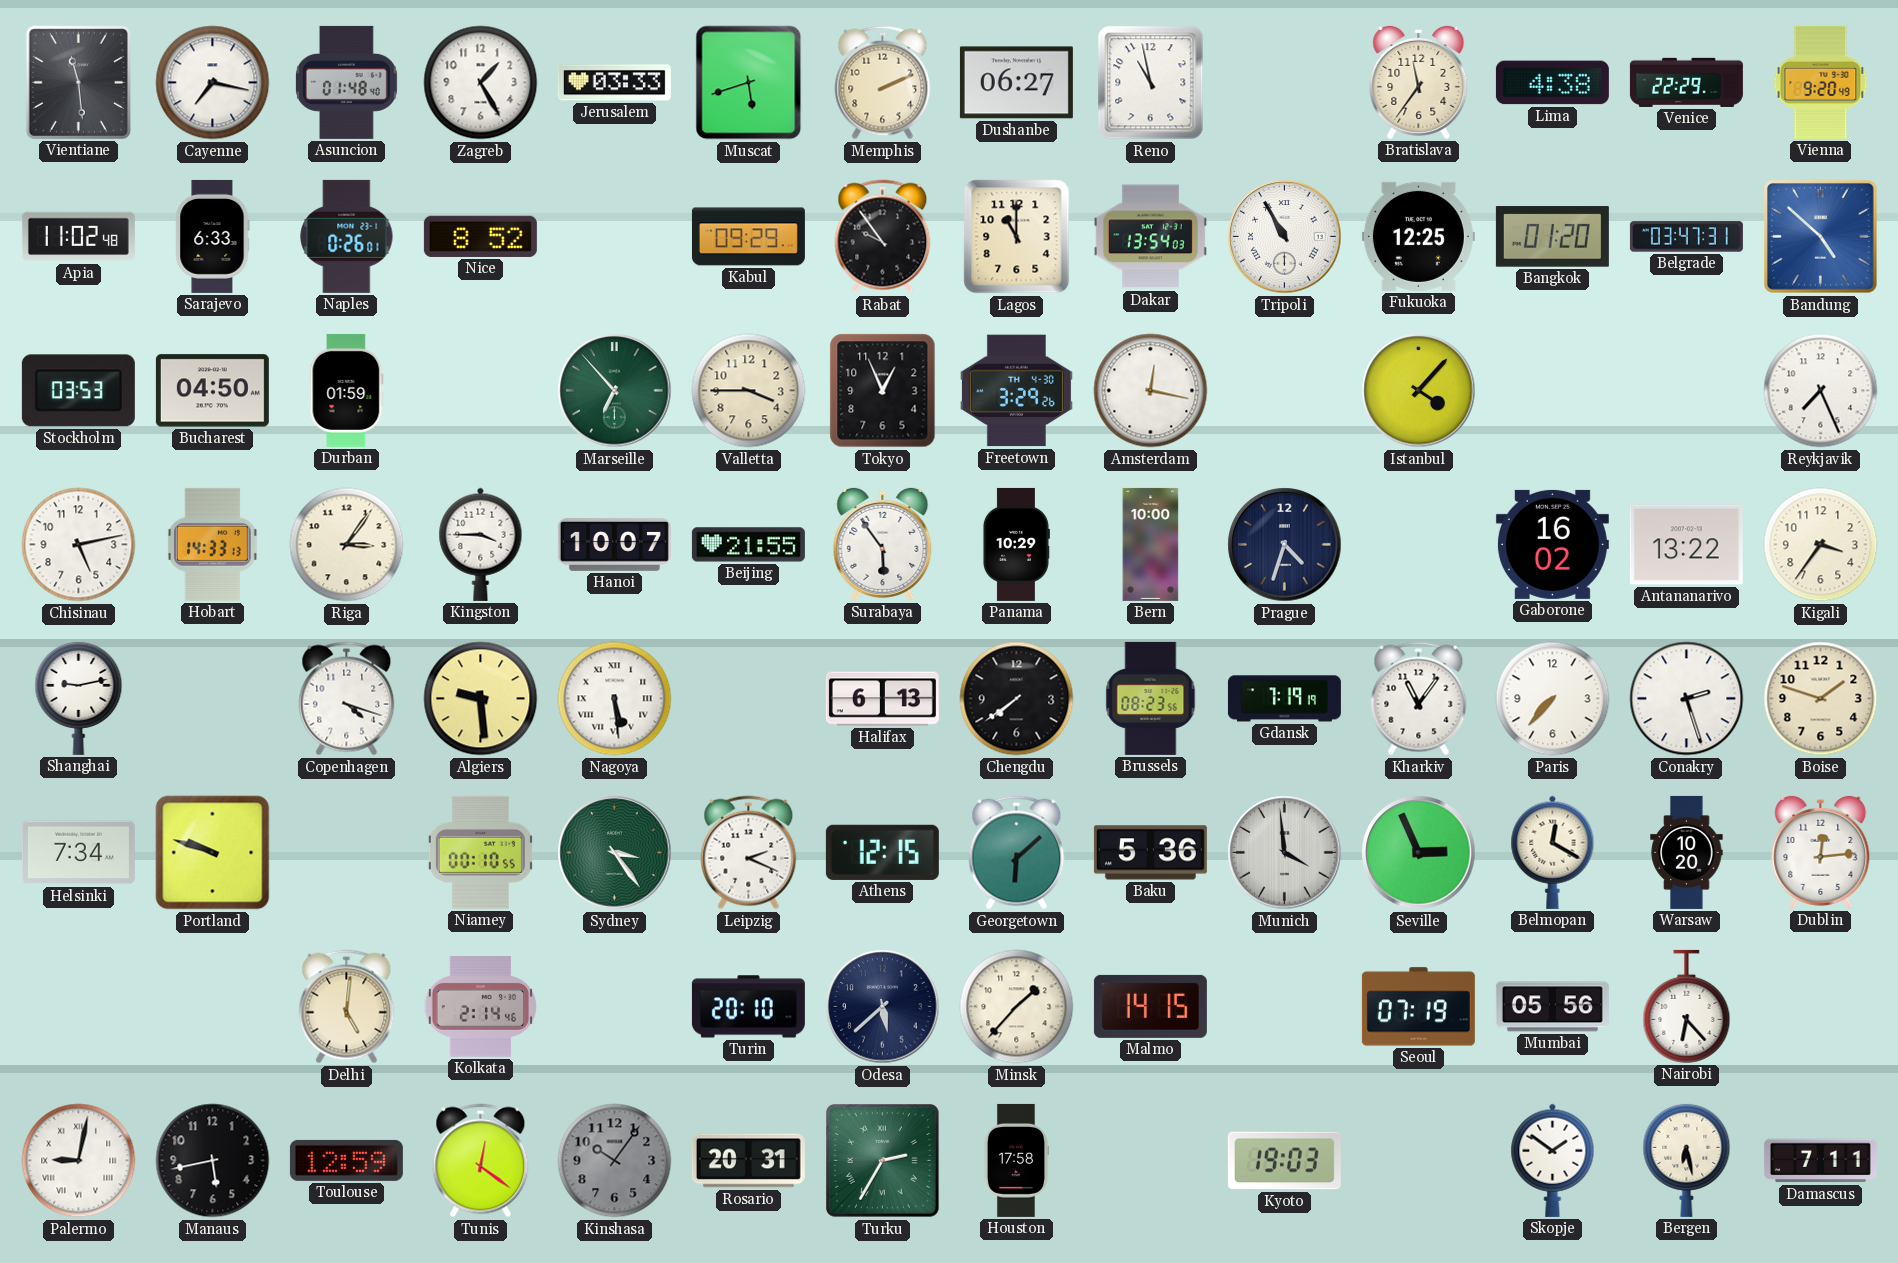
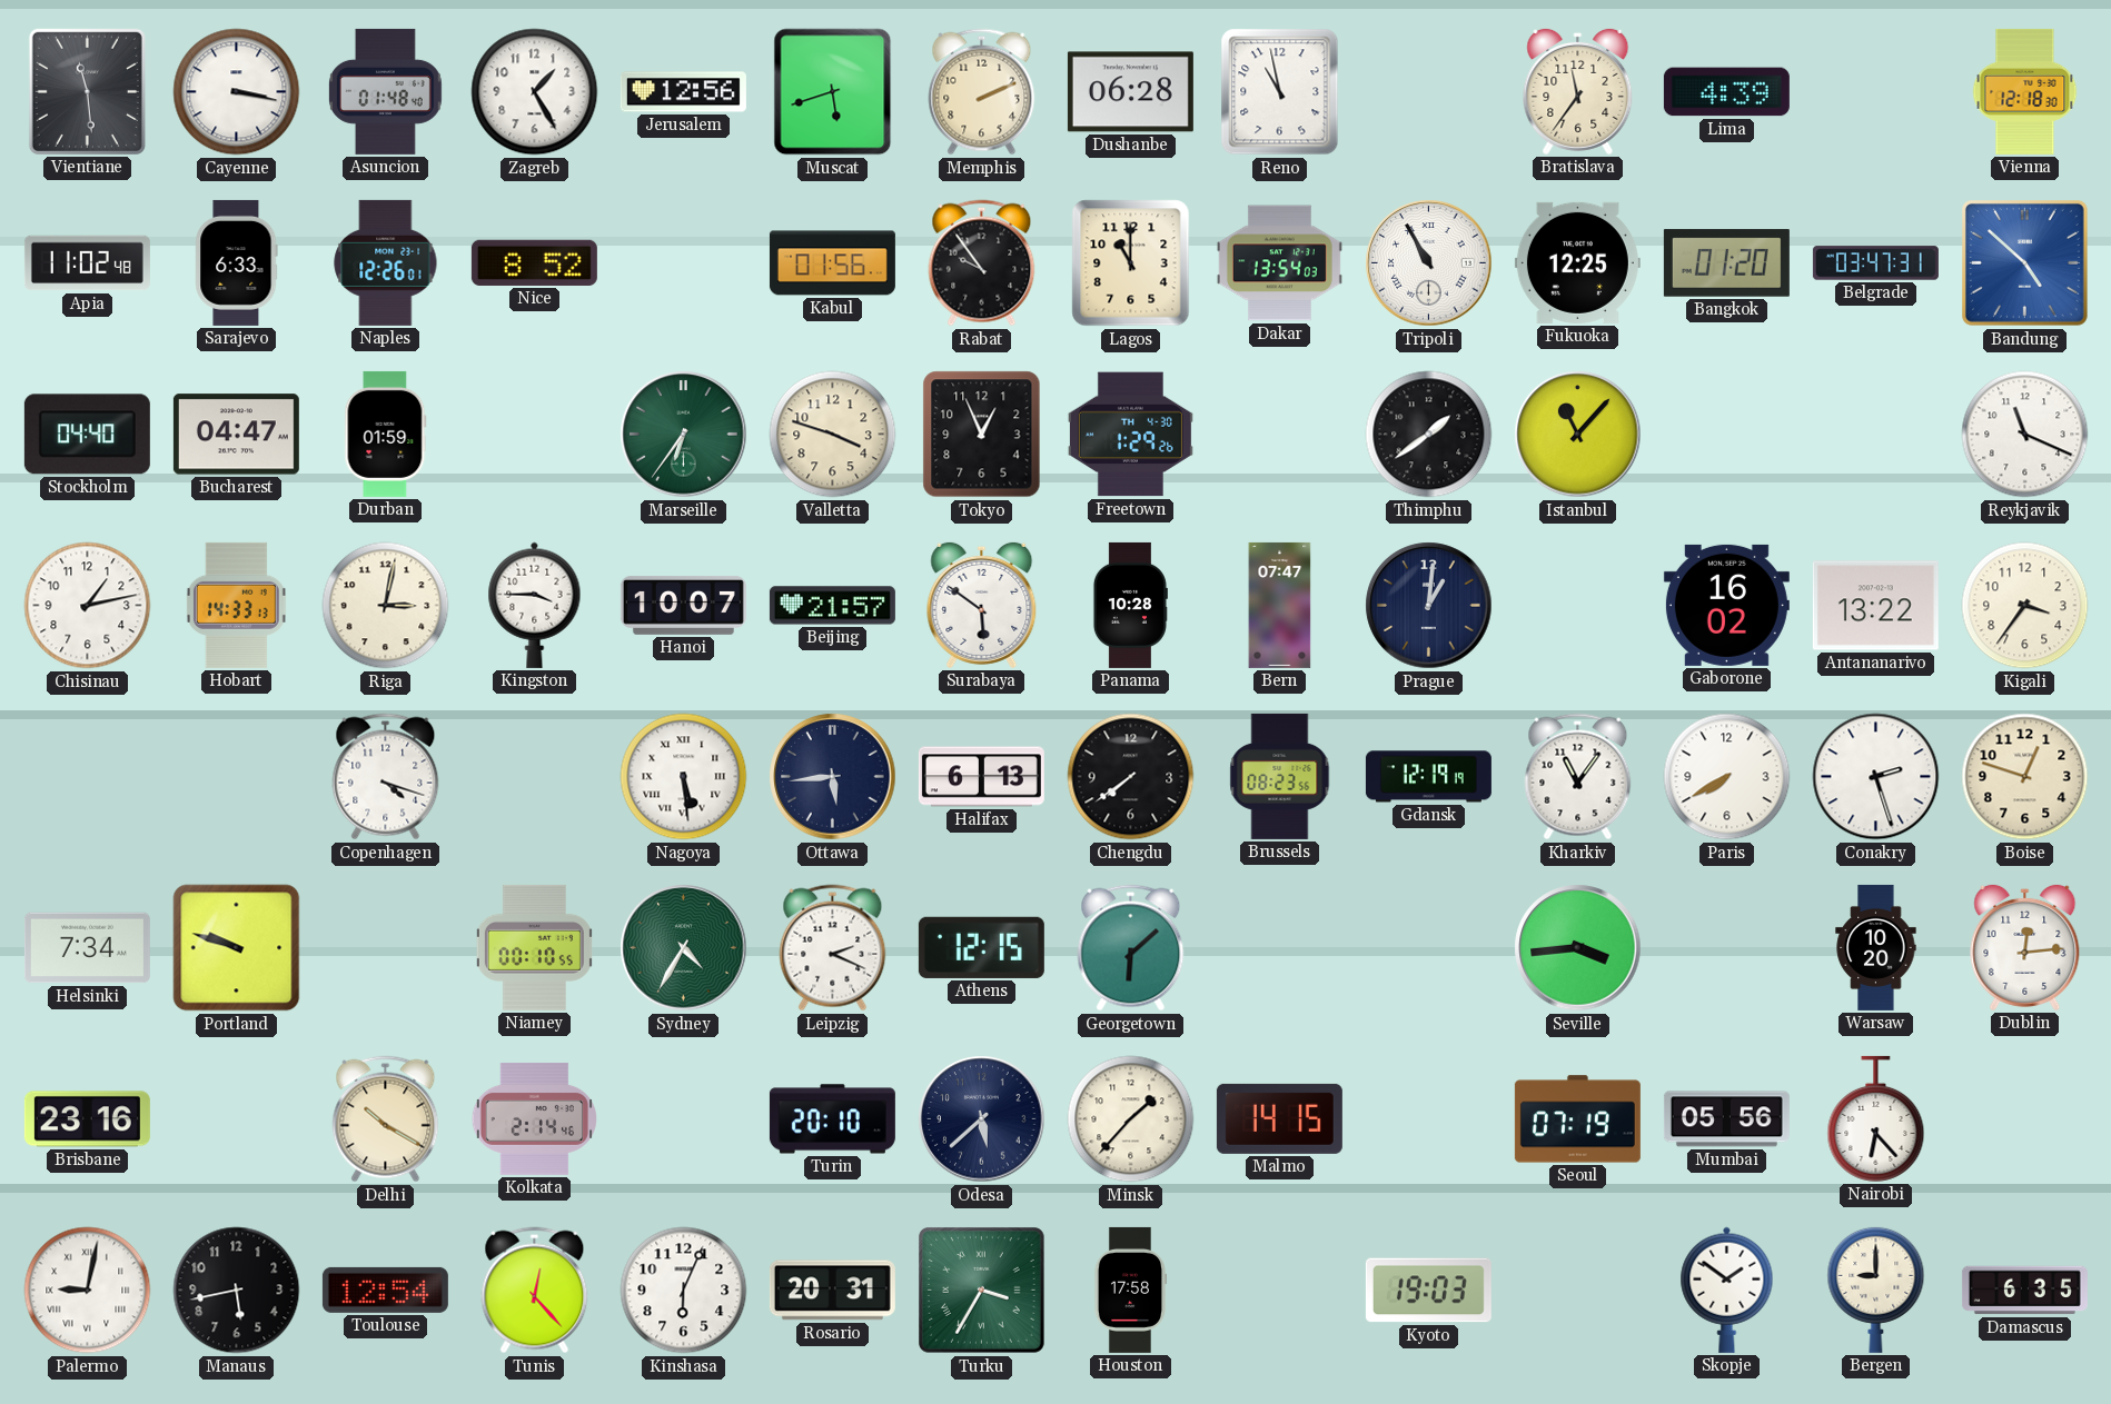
Cayenne: 7:17 -> 3:17 (237, 92)
Jerusalem: 03:33 -> 12:56 (683, 92)
Dushanbe: 06:27 -> 06:28 (1130, 92)
Lima: 4:38 -> 4:39 (1726, 92)
Venice: 22:29 -> none (1686, 82)
Vienna: 9:20 -> 12:18 (2025, 91)
Naples: 0:26 -> 12:26 (386, 262)
Kabul: 09:29 -> 01:56 (832, 263)
Stockholm: 03:53 -> 04:40 (87, 435)
Bucharest: 04:50 -> 04:47 (236, 435)
Marseille: 6:53 -> 6:36 (684, 435)
Valletta: 3:45 -> 3:48 (833, 435)
Freetown: 3:29 -> 1:29 (1130, 435)
Amsterdam: 12:17 -> none (1151, 391)
Thimphu: none -> 1:39 (1429, 435)
Istanbul: 4:07 -> 11:07 (1578, 435)
Reykjavik: 7:26 -> 11:19 (2025, 435)
Chisinau: 5:13 -> 1:13 (88, 606)
Riga: 3:06 -> 3:02 (386, 606)
Beijing: 21:55 -> 21:57 (832, 606)
Surabaya: 5:54 -> 5:51 (982, 605)
Panama: 10:29 -> 10:28 (1130, 605)
Bern: 10:00 -> 07:47 (1280, 605)
Prague: 4:33 -> 1:01 (1429, 606)
Shanghai: 9:13 -> none (79, 698)
Algiers: 9:29 -> none (481, 699)
Ottawa: none -> 5:44 (833, 777)
Gdansk: 7:19 -> 12:19 (1428, 777)
Paris: 7:37 -> 7:40 (1727, 777)
Boise: 1:48 -> 12:48 (2025, 777)
Sydney: 3:24 -> 4:35 (684, 948)
Baku: 5:36 -> none (1150, 853)
Munich: 3:59 -> none (1285, 853)
Seville: 2:56 -> 3:44 (1578, 948)
Belmopan: 12:20 -> none (1553, 852)
Brisbane: none -> 23:16 (87, 1119)
Delhi: 5:01 -> 10:20 (386, 1119)
Toulouse: 12:59 -> 12:54 (385, 1290)
Tunis: 12:21 -> 12:23 (535, 1291)
Kinshasa: 10:06 -> 6:04 (684, 1291)
Kinshasa dial: grey -> white (684, 1291)
Turku: 2:35 -> 3:35 (982, 1291)
Bergen: 6:28 -> 9:00 (1876, 1290)
Damascus: 7:11 -> 6:35 (2024, 1291)
